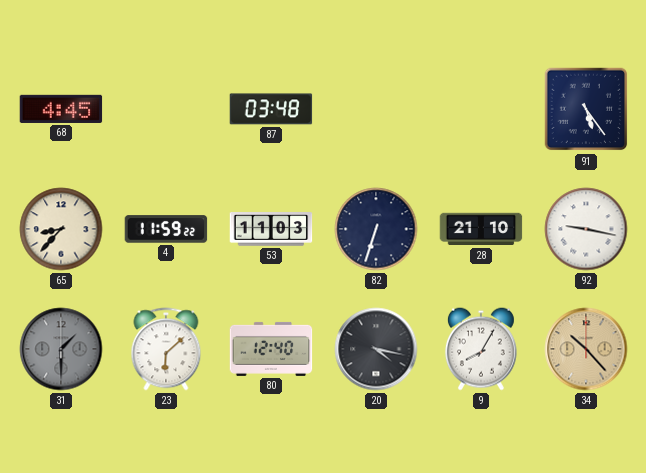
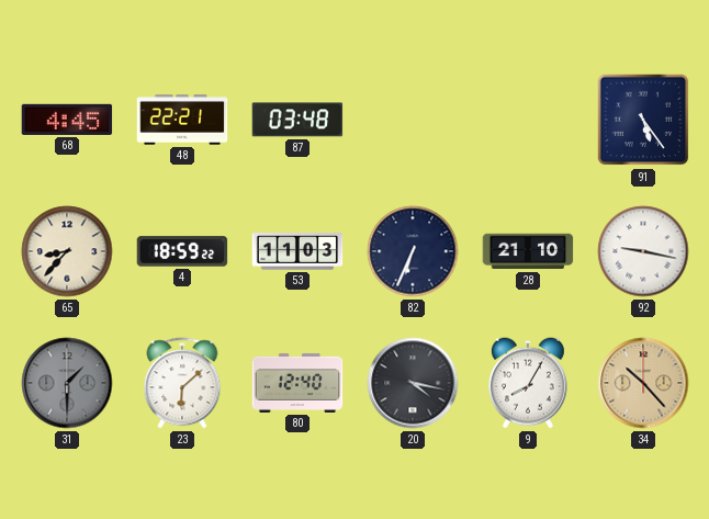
48: none -> 22:21 (182, 120)
4: 11:59 -> 18:59 (182, 251)
82: 6:33 -> 6:34 (413, 251)
